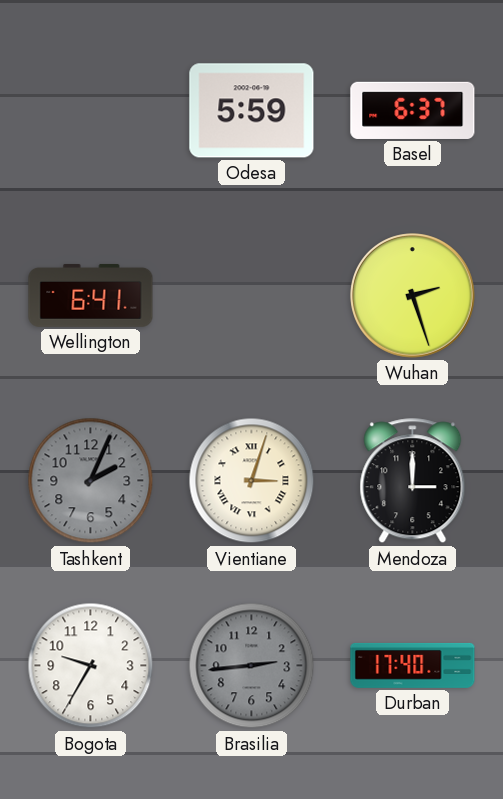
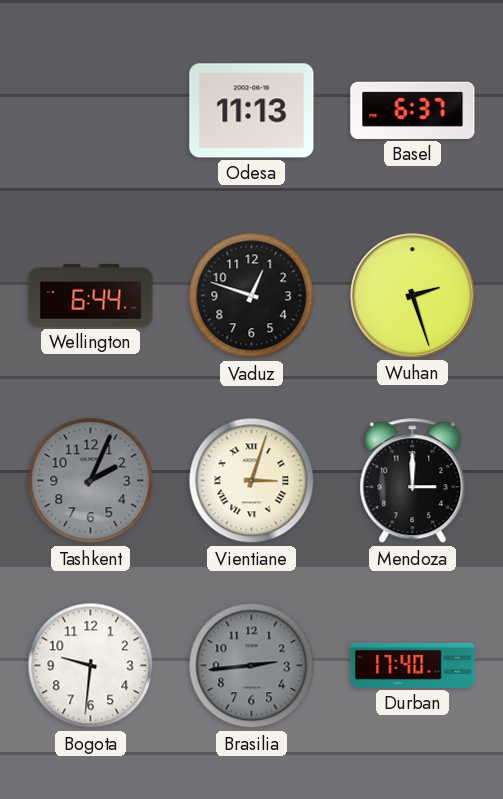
Odesa: 5:59 -> 11:13 (252, 111)
Wellington: 6:41 -> 6:44 (91, 295)
Vaduz: none -> 12:48 (252, 296)
Bogota: 9:35 -> 9:31 (91, 666)
